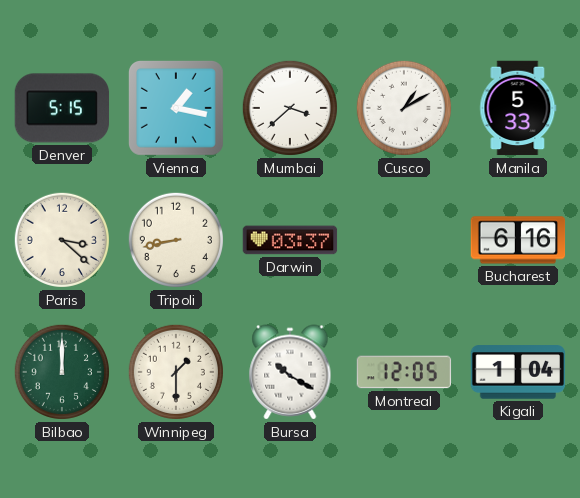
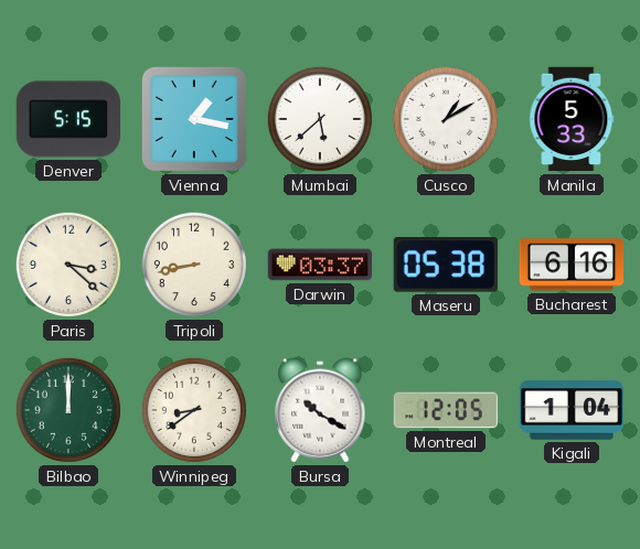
Mumbai: 3:38 -> 5:38 (320, 119)
Maseru: none -> 05:38 (446, 266)
Winnipeg: 1:30 -> 8:39 (194, 410)
